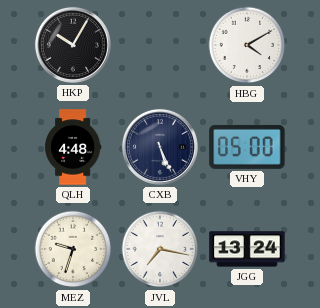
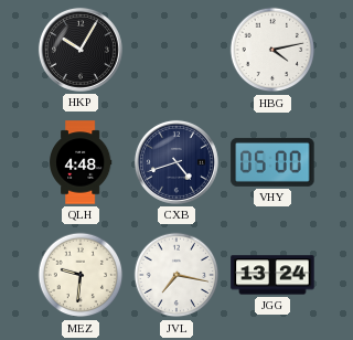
HBG: 4:10 -> 4:13 (272, 50)
CXB: 5:26 -> 4:42 (176, 162)
MEZ: 9:33 -> 9:31 (81, 275)
